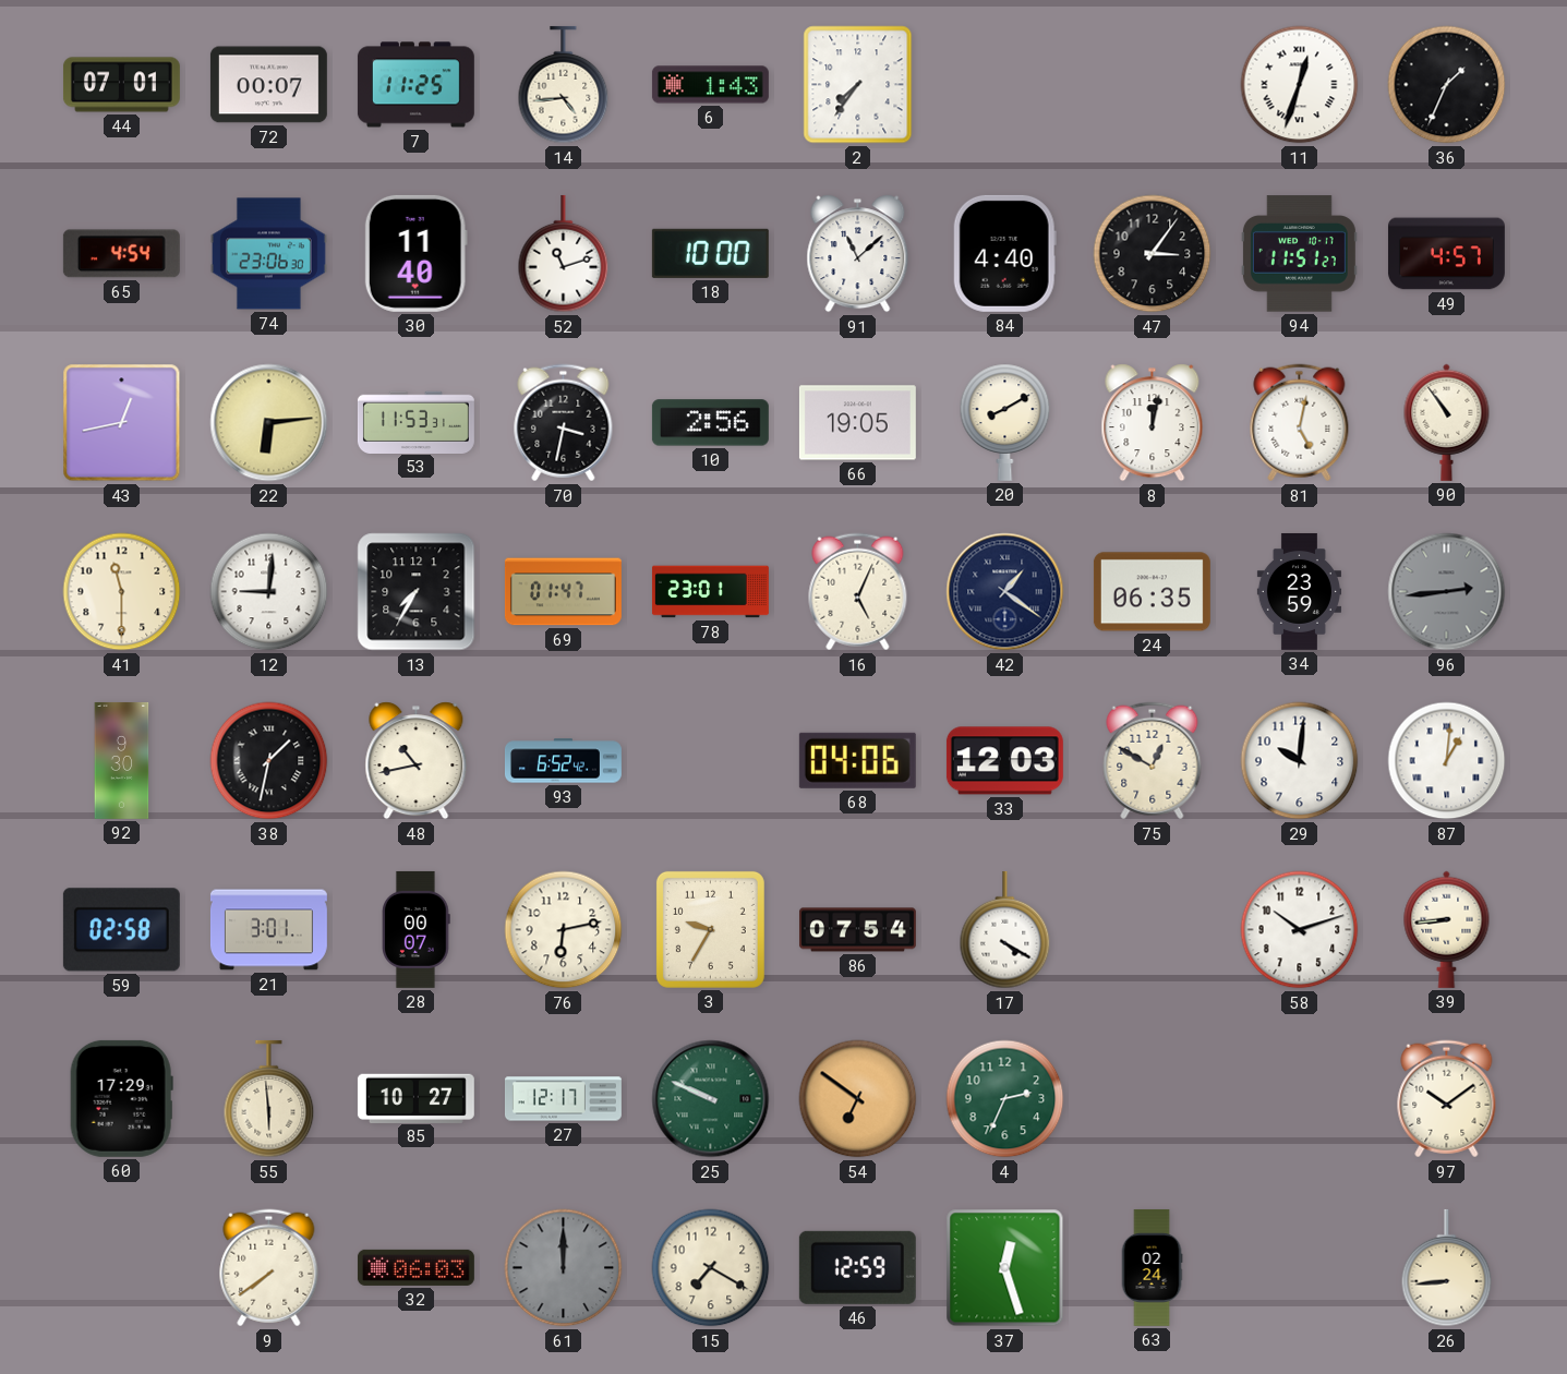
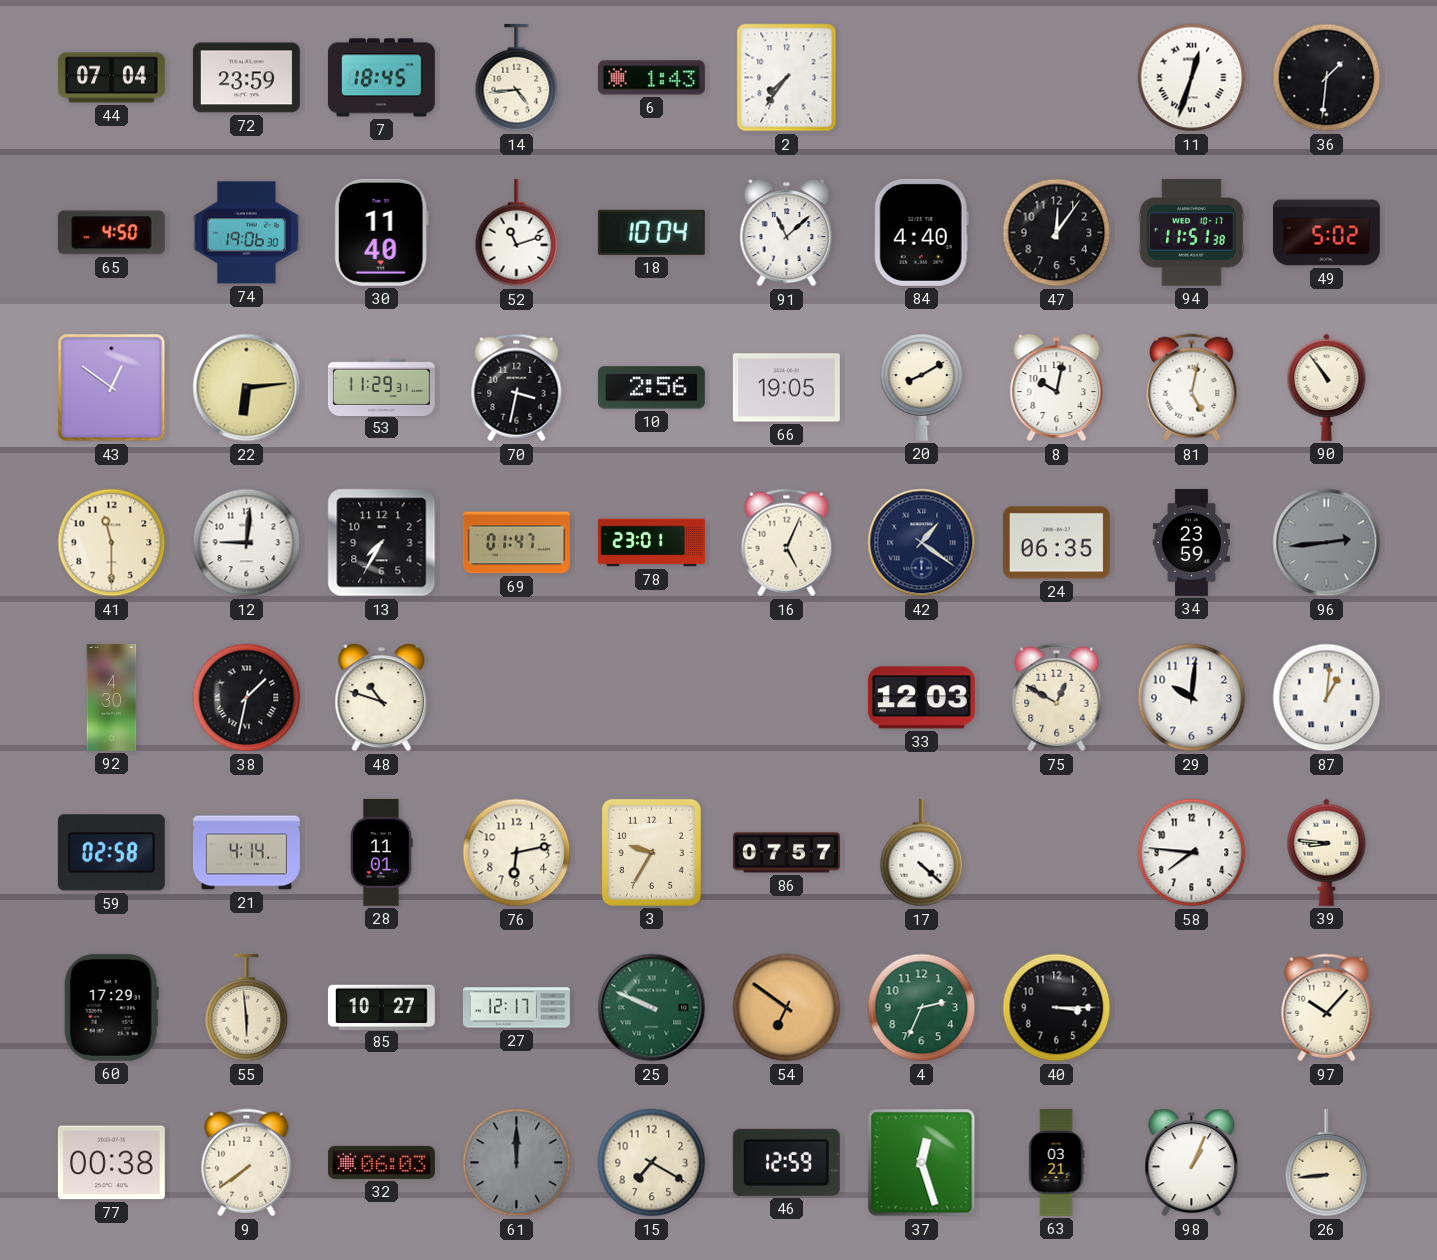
44: 07:01 -> 07:04 (111, 78)
72: 00:07 -> 23:59 (246, 78)
7: 11:25 -> 18:45 (381, 78)
36: 1:34 -> 1:31 (1327, 78)
65: 4:54 -> 4:50 (111, 233)
74: 23:06 -> 19:06 (246, 233)
18: 10:00 -> 10:04 (651, 232)
47: 3:06 -> 12:06 (1057, 233)
94: 11:51:27 -> 11:51:38 (1191, 233)
49: 4:57 -> 5:02 (1326, 233)
43: 12:43 -> 12:51 (112, 388)
53: 11:53 -> 11:29 (381, 387)
8: 12:02 -> 10:02 (1057, 388)
92: 9:30 -> 4:30 (112, 697)
48: 10:43 -> 10:48 (382, 698)
93: 6:52 -> none (563, 761)
68: 04:06 -> none (857, 760)
21: 3:01 -> 4:14 (246, 853)
28: 00:07 -> 11:01 (382, 852)
86: 07:54 -> 07:57 (786, 853)
17: 4:20 -> 4:22 (922, 853)
58: 10:12 -> 7:46 (1192, 853)
39: 8:44 -> 8:46 (1327, 852)
40: none -> 3:15 (1057, 1008)
97: 10:09 -> 10:07 (1327, 1008)
77: none -> 00:38 (111, 1163)
63: 02:24 -> 03:21 (1056, 1162)
98: none -> 1:04 (1192, 1163)
